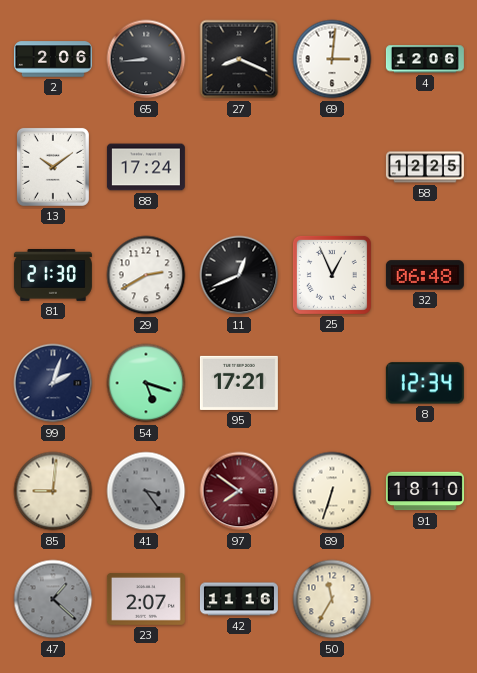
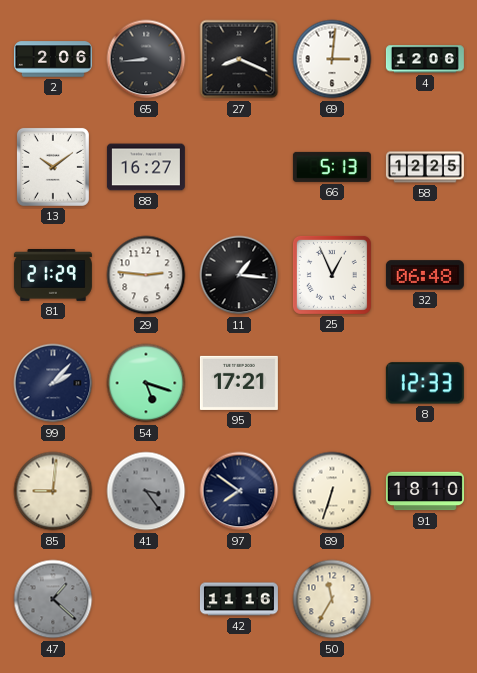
88: 17:24 -> 16:27 (146, 167)
66: none -> 5:13 (332, 167)
81: 21:30 -> 21:29 (53, 276)
29: 2:40 -> 2:46 (146, 275)
11: 12:41 -> 1:16 (239, 275)
99: 2:03 -> 2:07 (53, 383)
8: 12:34 -> 12:33 (425, 383)
97 dial: burgundy -> navy (239, 491)
23: 2:07 -> none (146, 599)
